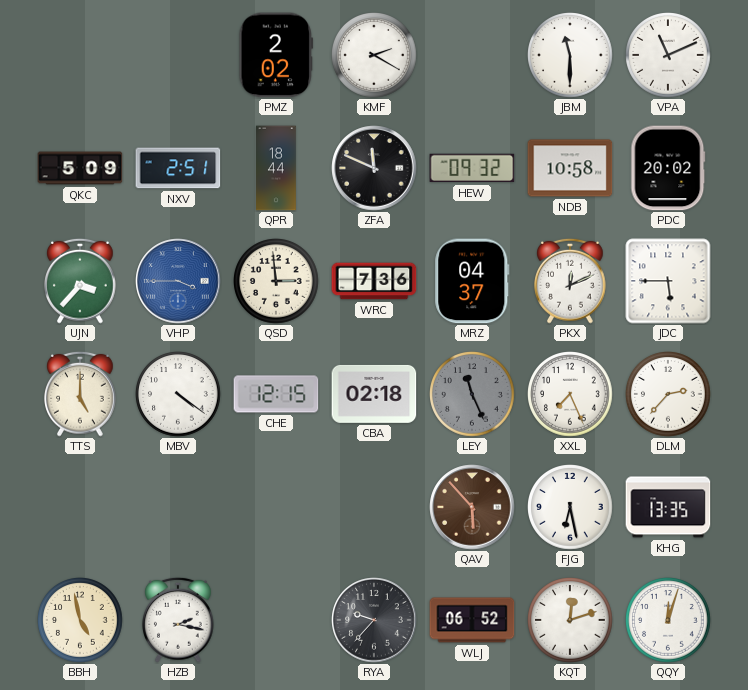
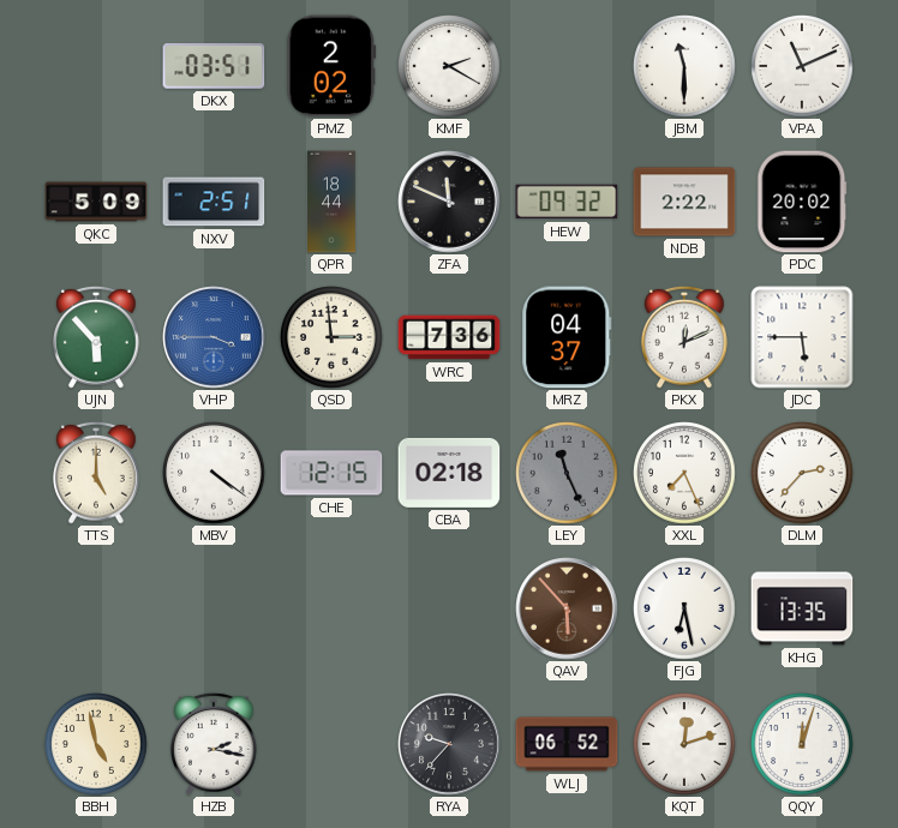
DKX: none -> 03:51 (214, 66)
NDB: 10:58 -> 2:22 (684, 202)
UJN: 3:37 -> 5:53 (97, 337)
